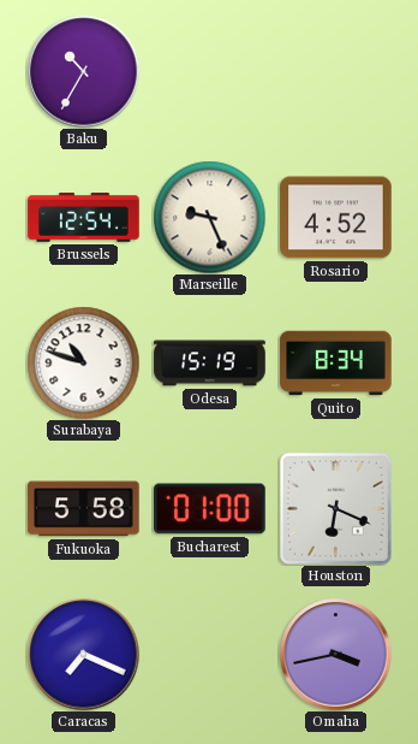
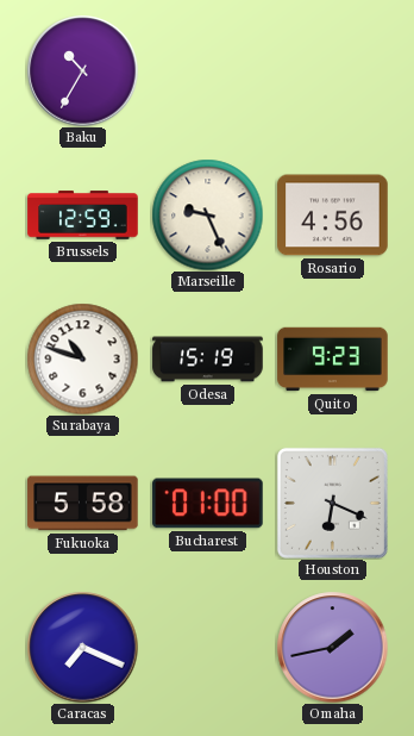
Brussels: 12:54 -> 12:59 (83, 216)
Rosario: 4:52 -> 4:56 (333, 216)
Quito: 8:34 -> 9:23 (333, 360)
Omaha: 3:43 -> 1:43 (332, 647)
